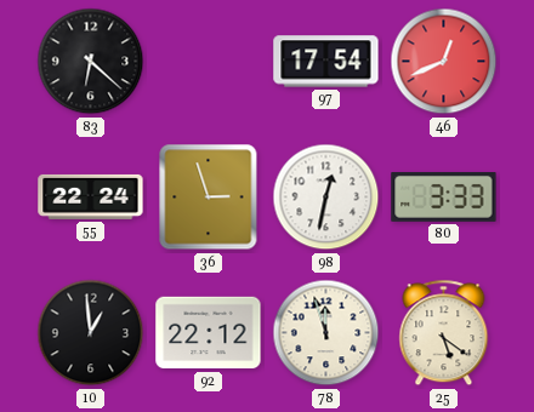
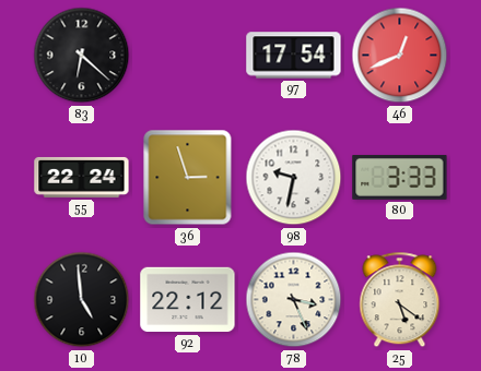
98: 12:32 -> 9:32 (294, 178)
10: 12:59 -> 4:59 (82, 300)
78: 11:57 -> 3:26 (294, 300)
